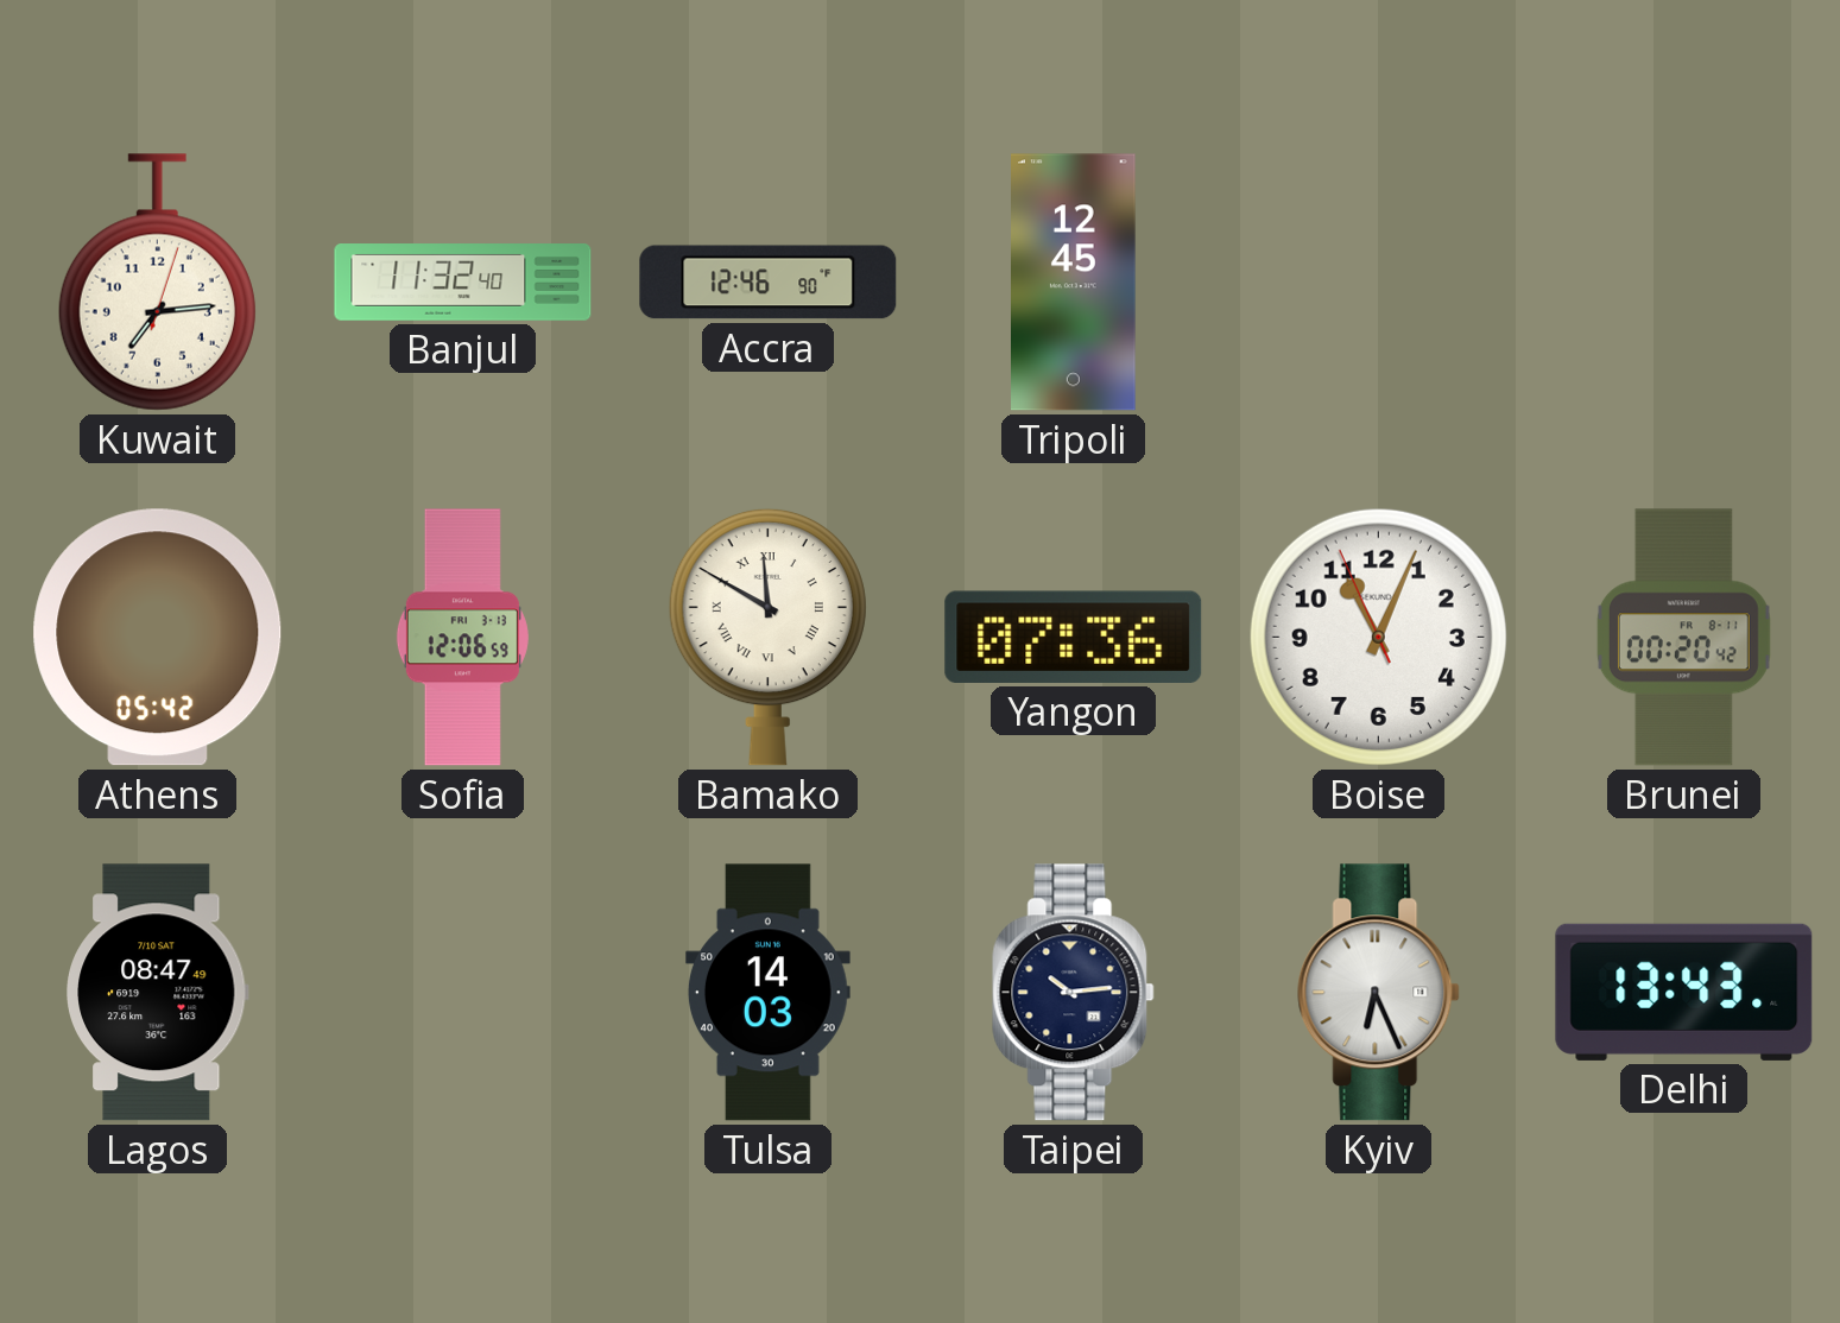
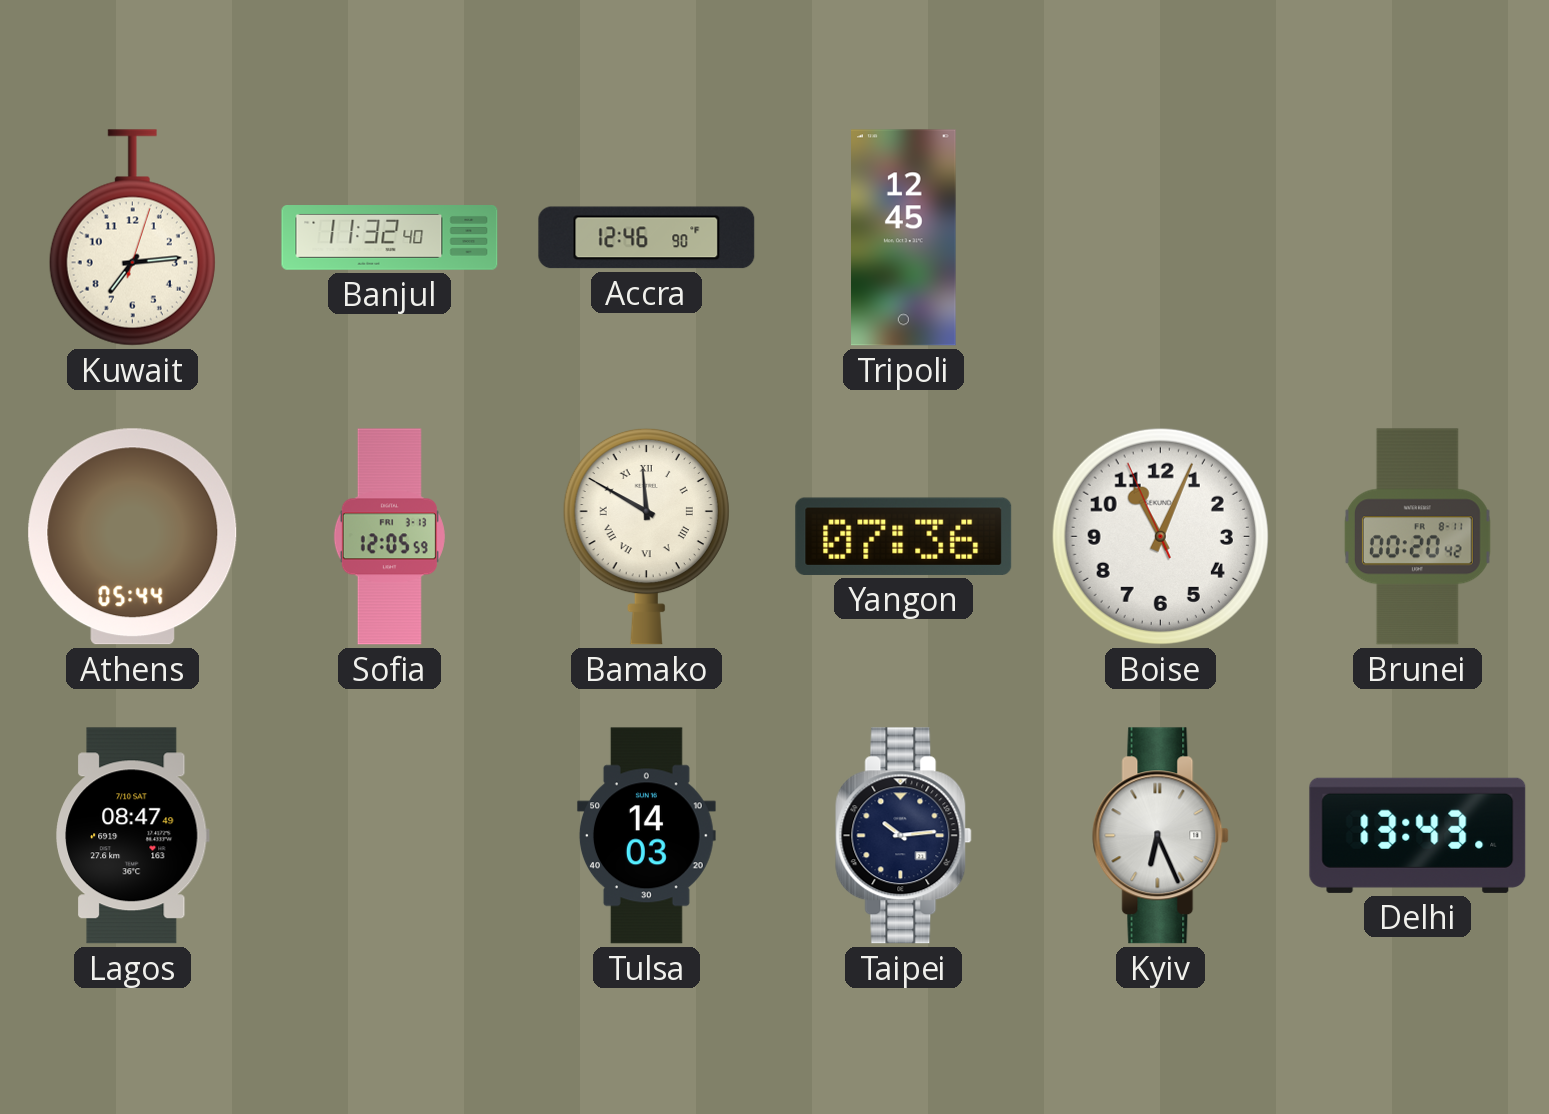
Athens: 05:42 -> 05:44 (133, 537)
Sofia: 12:06 -> 12:05 (389, 537)
